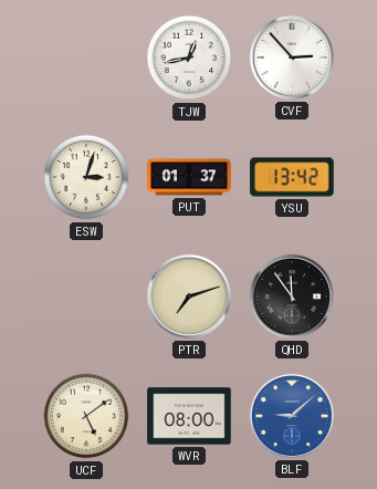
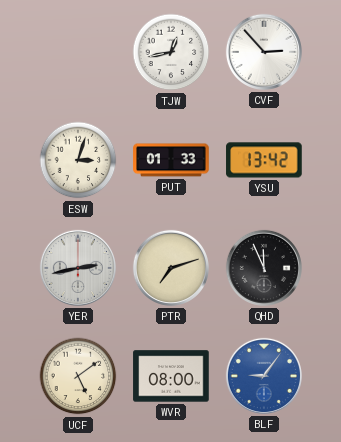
PUT: 01:37 -> 01:33 (171, 160)
YER: none -> 2:43 (78, 268)
QHD: 11:54 -> 11:56 (264, 268)
BLF: 9:08 -> 9:06 (264, 376)
